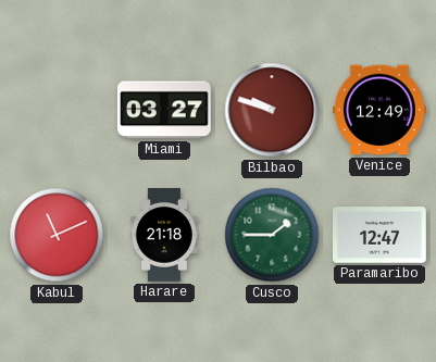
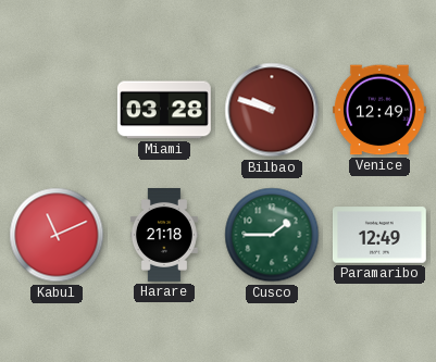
Miami: 03:27 -> 03:28 (164, 110)
Paramaribo: 12:47 -> 12:49 (379, 235)
